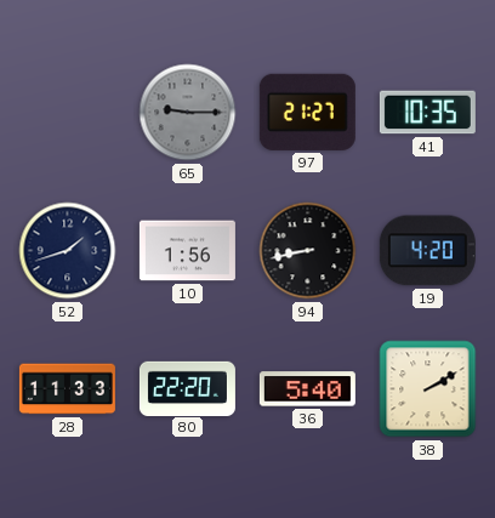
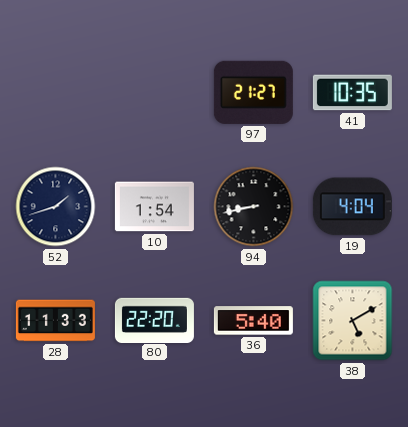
65: 9:15 -> none (188, 113)
10: 1:56 -> 1:54 (154, 207)
19: 4:20 -> 4:04 (352, 207)
38: 2:10 -> 5:10 (353, 321)
